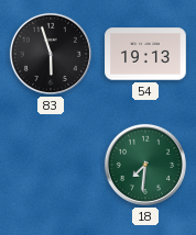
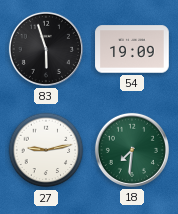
54: 19:13 -> 19:09 (132, 49)
27: none -> 9:13 (46, 150)
